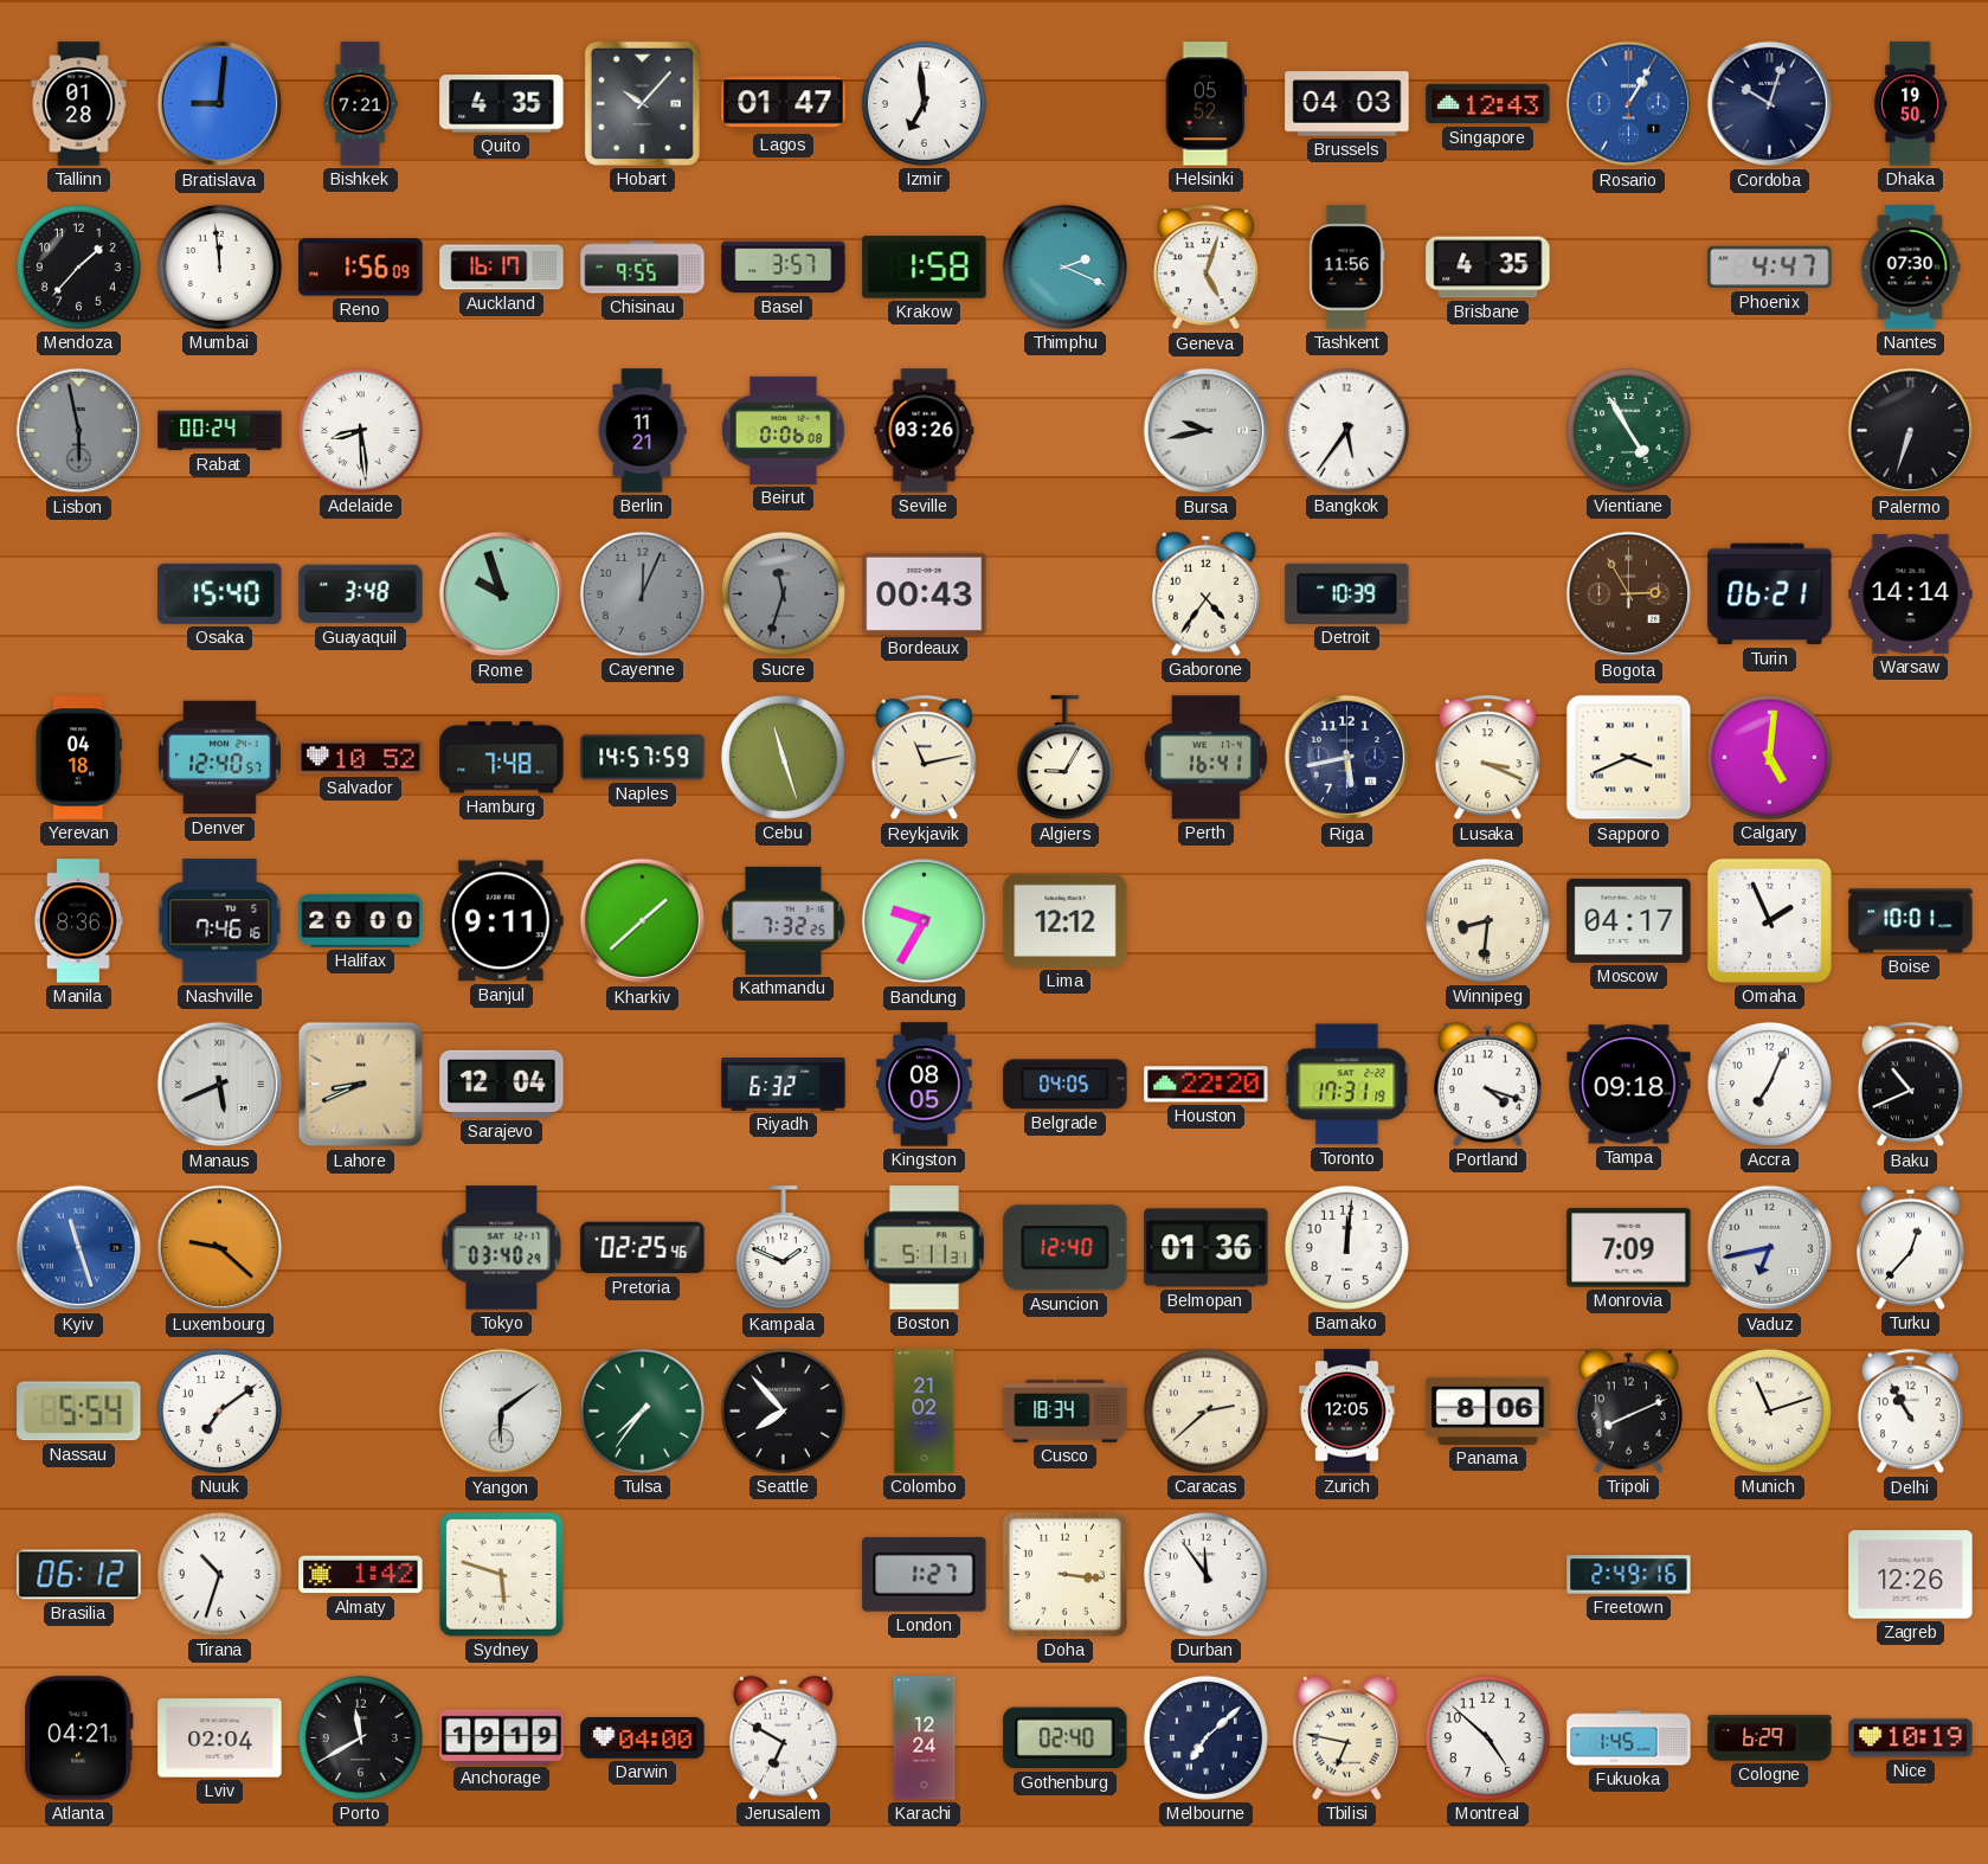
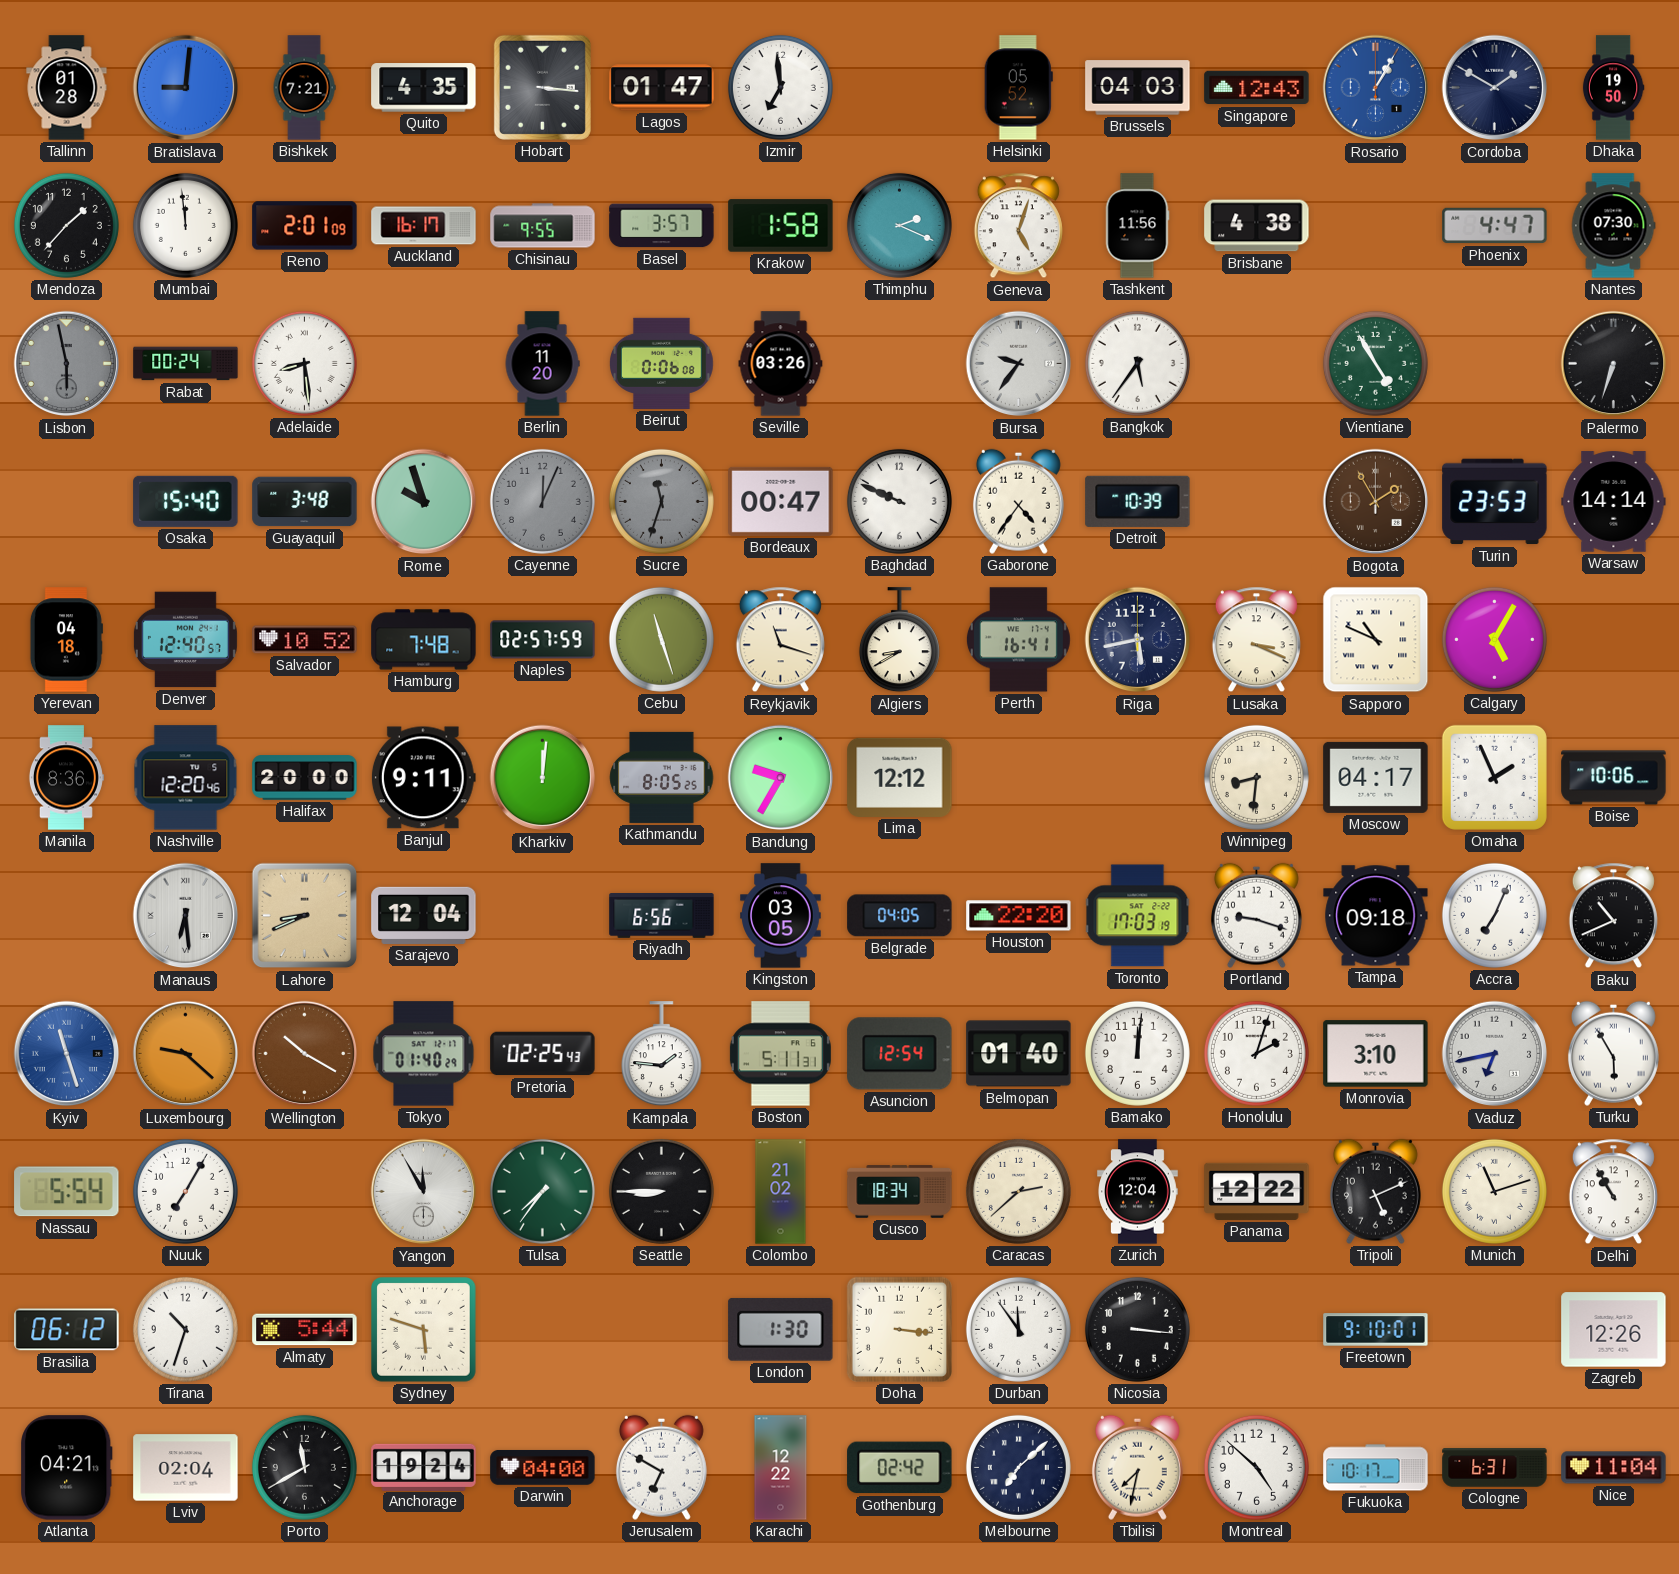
Hobart: 10:07 -> 3:16 (542, 87)
Cordoba: 10:03 -> 1:50 (1495, 88)
Reno: 1:56 -> 2:01 (305, 226)
Brisbane: 4:35 -> 4:38 (1257, 226)
Berlin: 11:21 -> 11:20 (542, 364)
Bursa: 9:43 -> 9:36 (1019, 364)
Bordeaux: 00:43 -> 00:47 (781, 501)
Baghdad: none -> 9:49 (899, 501)
Bogota: 2:55 -> 1:55 (1376, 502)
Turin: 06:21 -> 23:53 (1495, 502)
Naples: 14:57 -> 02:57 (543, 640)
Reykjavik: 11:13 -> 11:18 (780, 640)
Algiers: 9:05 -> 8:40 (899, 640)
Sapporo: 3:41 -> 10:49 (1376, 640)
Calgary: 5:01 -> 5:05 (1494, 639)
Nashville: 7:46 -> 12:20 (186, 778)
Kharkiv: 1:38 -> 12:01 (543, 778)
Kathmandu: 7:32 -> 8:05 (662, 777)
Boise: 10:01 -> 10:06 (1614, 778)
Manaus: 5:41 -> 6:29 (186, 916)
Riyadh: 6:32 -> 6:56 (662, 916)
Kingston: 08:05 -> 03:05 (781, 916)
Toronto: 17:31 -> 17:03 (1138, 916)
Portland: 4:18 -> 9:18 (1256, 915)
Wellington: none -> 10:20 (305, 1054)
Tokyo: 03:40 -> 01:40 (424, 1054)
Pretoria: 02:25:46 -> 02:25:43 (543, 1054)
Kampala: 1:49 -> 1:46 (661, 1054)
Asuncion: 12:40 -> 12:54 (900, 1054)
Belmopan: 01:36 -> 01:40 (1019, 1054)
Honolulu: none -> 2:03 (1256, 1053)
Monrovia: 7:09 -> 3:10 (1376, 1054)
Turku: 12:37 -> 5:55 (1613, 1053)
Nuuk: 7:09 -> 7:05 (185, 1191)
Yangon: 6:09 -> 11:55 (424, 1192)
Seattle: 7:53 -> 8:45 (661, 1191)
Zurich: 12:05 -> 12:04 (1138, 1192)
Panama: 8:06 -> 12:22 (1257, 1191)
Tripoli: 8:11 -> 5:11 (1375, 1191)
Almaty: 1:42 -> 5:44 (305, 1330)
London: 1:27 -> 1:30 (781, 1329)
Nicosia: none -> 3:16 (1137, 1329)
Freetown: 2:49 -> 9:10 (1376, 1330)
Anchorage: 19:19 -> 19:24 (424, 1467)
Karachi: 12:24 -> 12:22 (781, 1468)
Gothenburg: 02:40 -> 02:42 (900, 1468)
Tbilisi: 6:47 -> 7:32 (1137, 1467)
Fukuoka: 1:45 -> 10:17 (1376, 1468)
Cologne: 6:29 -> 6:31 (1495, 1468)
Nice: 10:19 -> 11:04 (1614, 1468)
